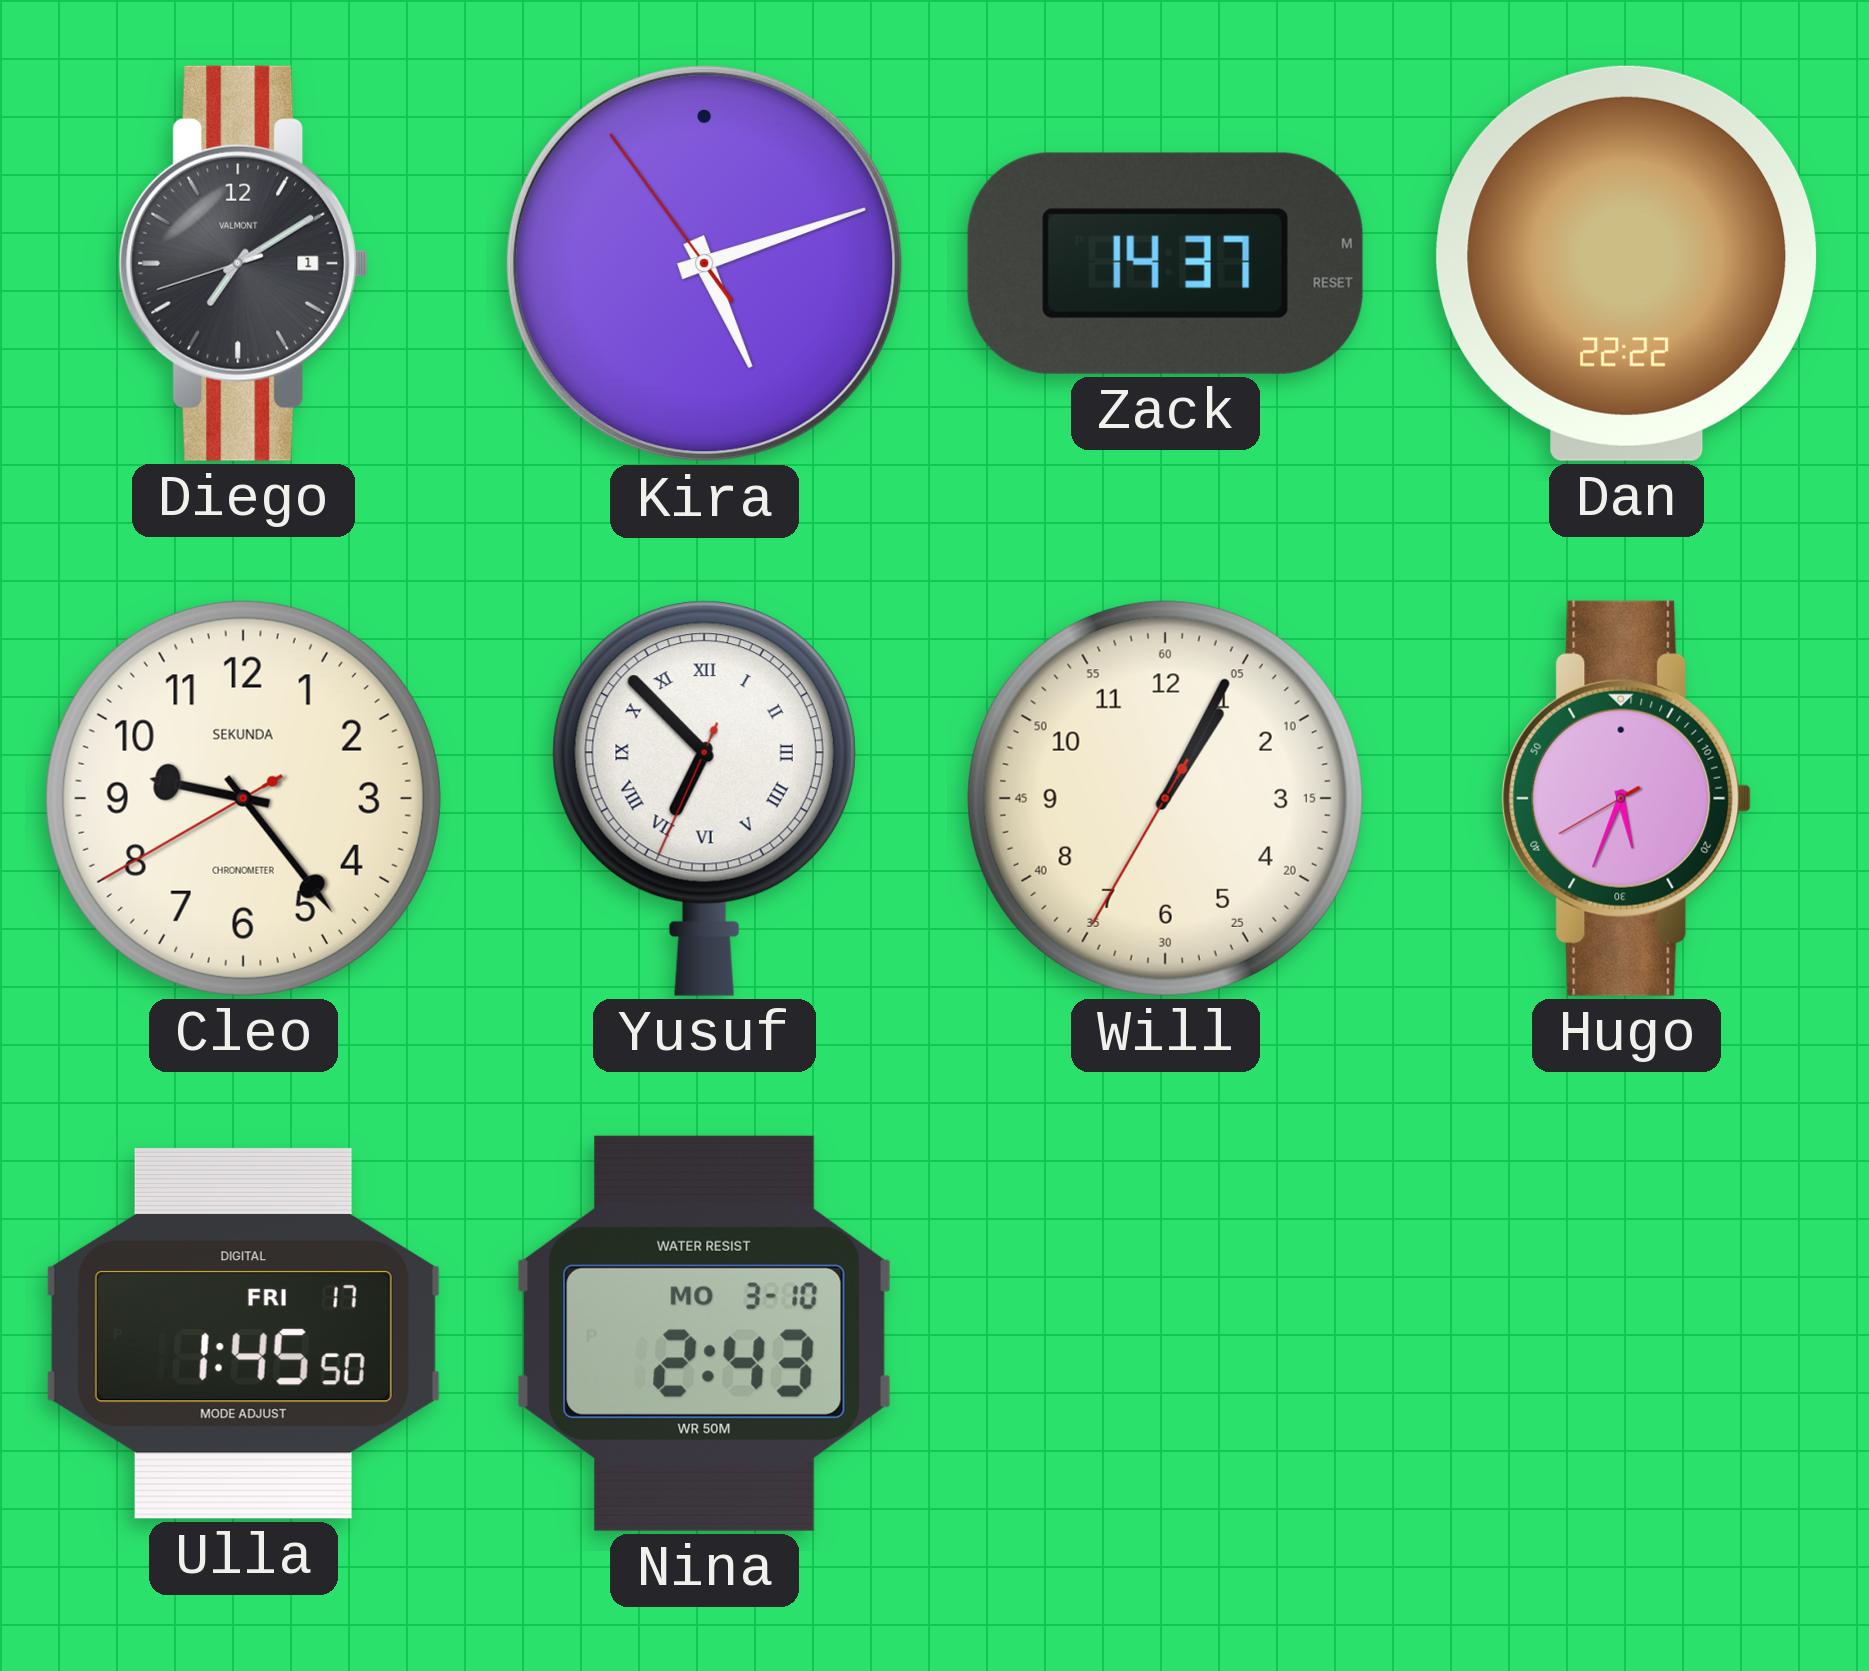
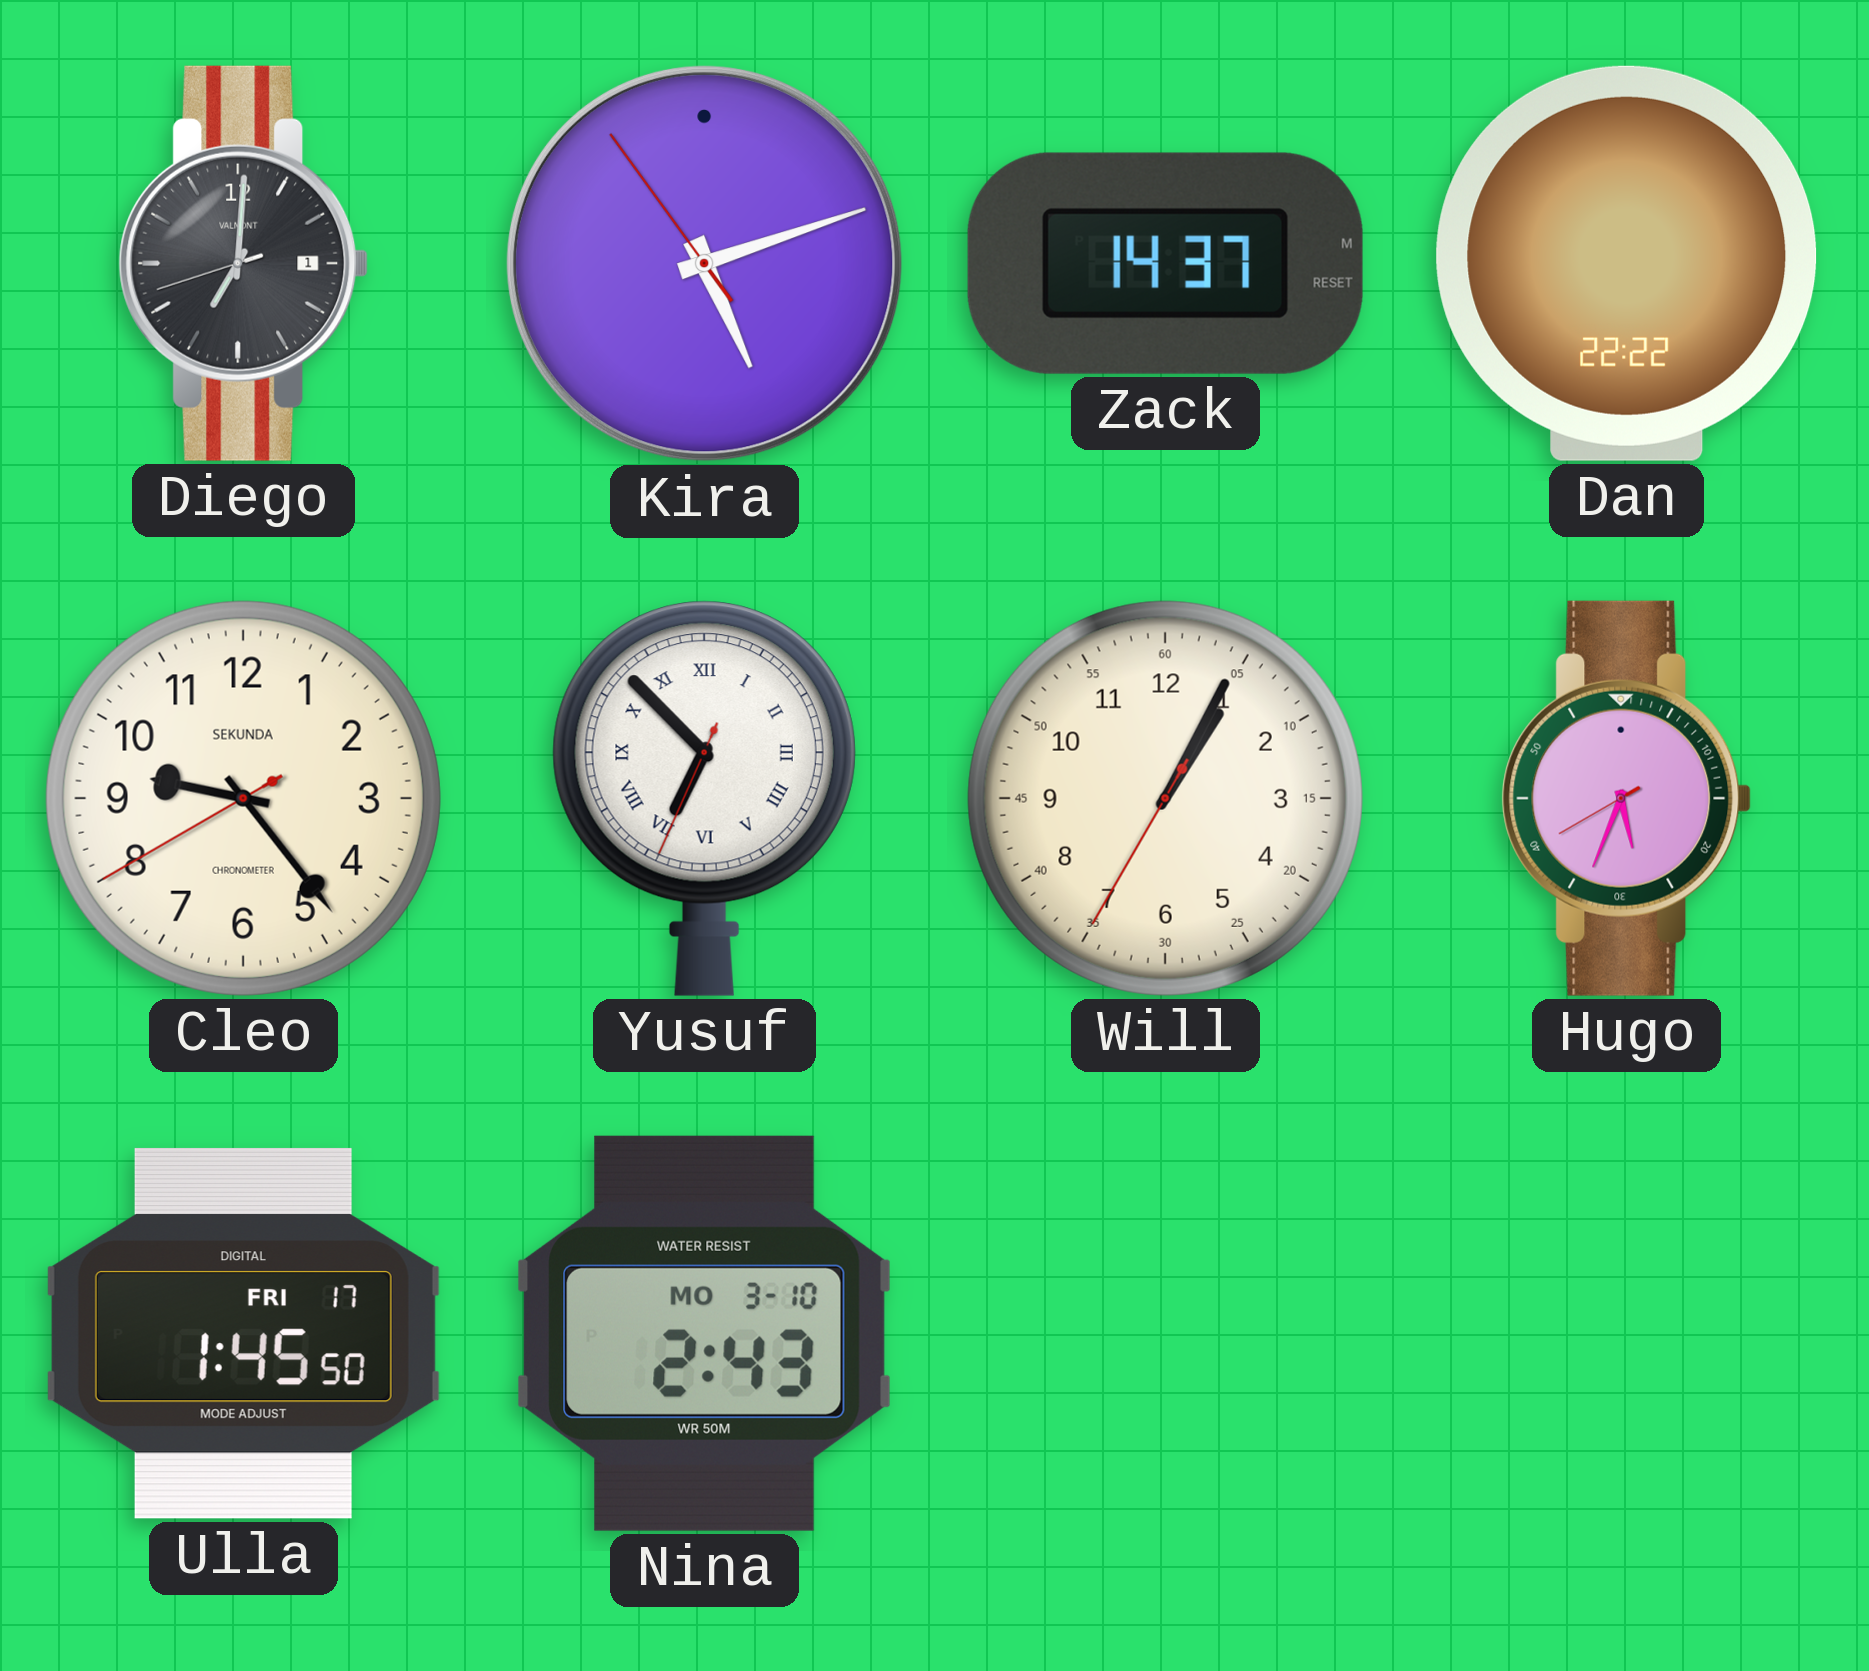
Diego: 7:09 -> 7:00 (244, 263)
